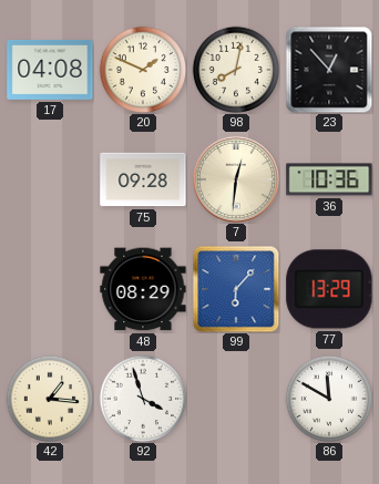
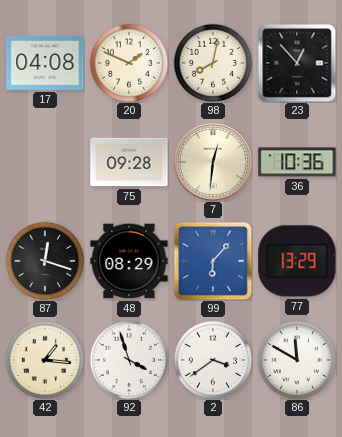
87: none -> 12:18 (45, 261)
2: none -> 3:39 (213, 360)
